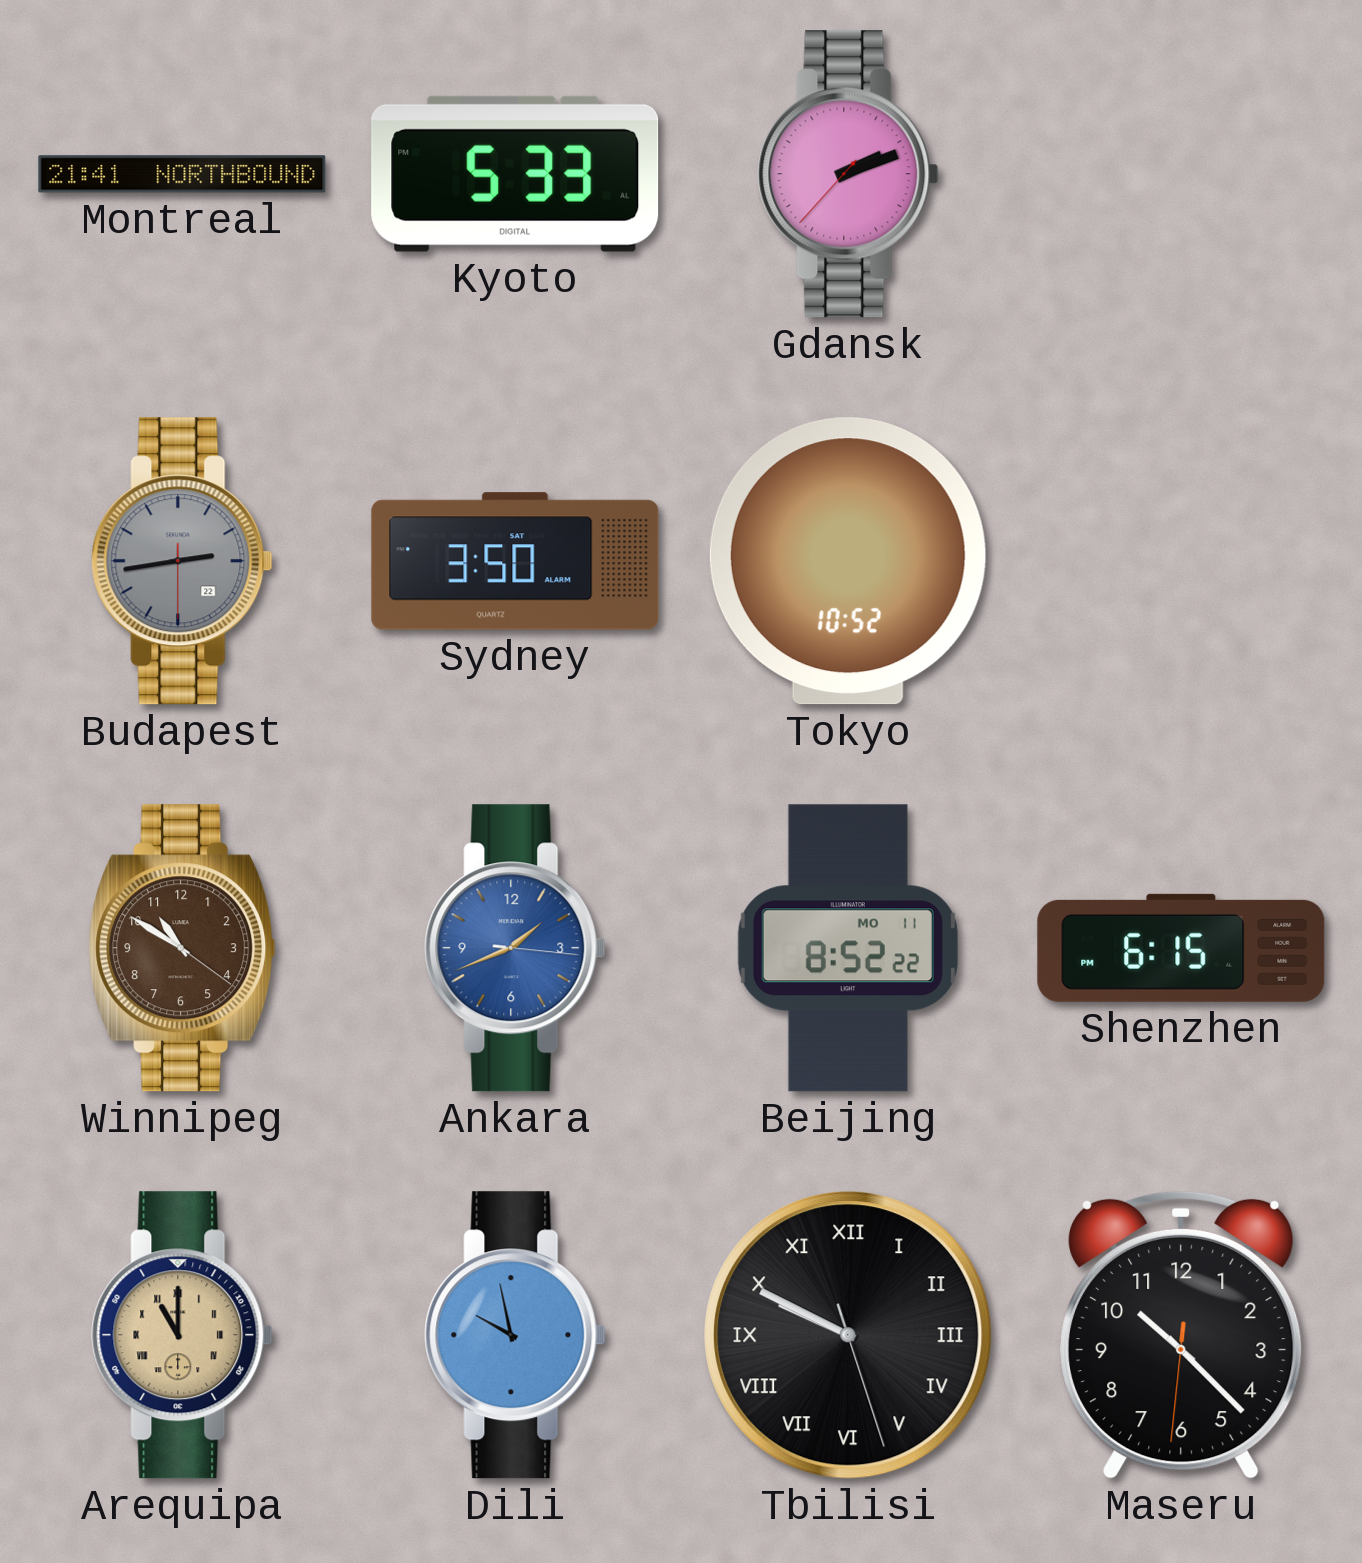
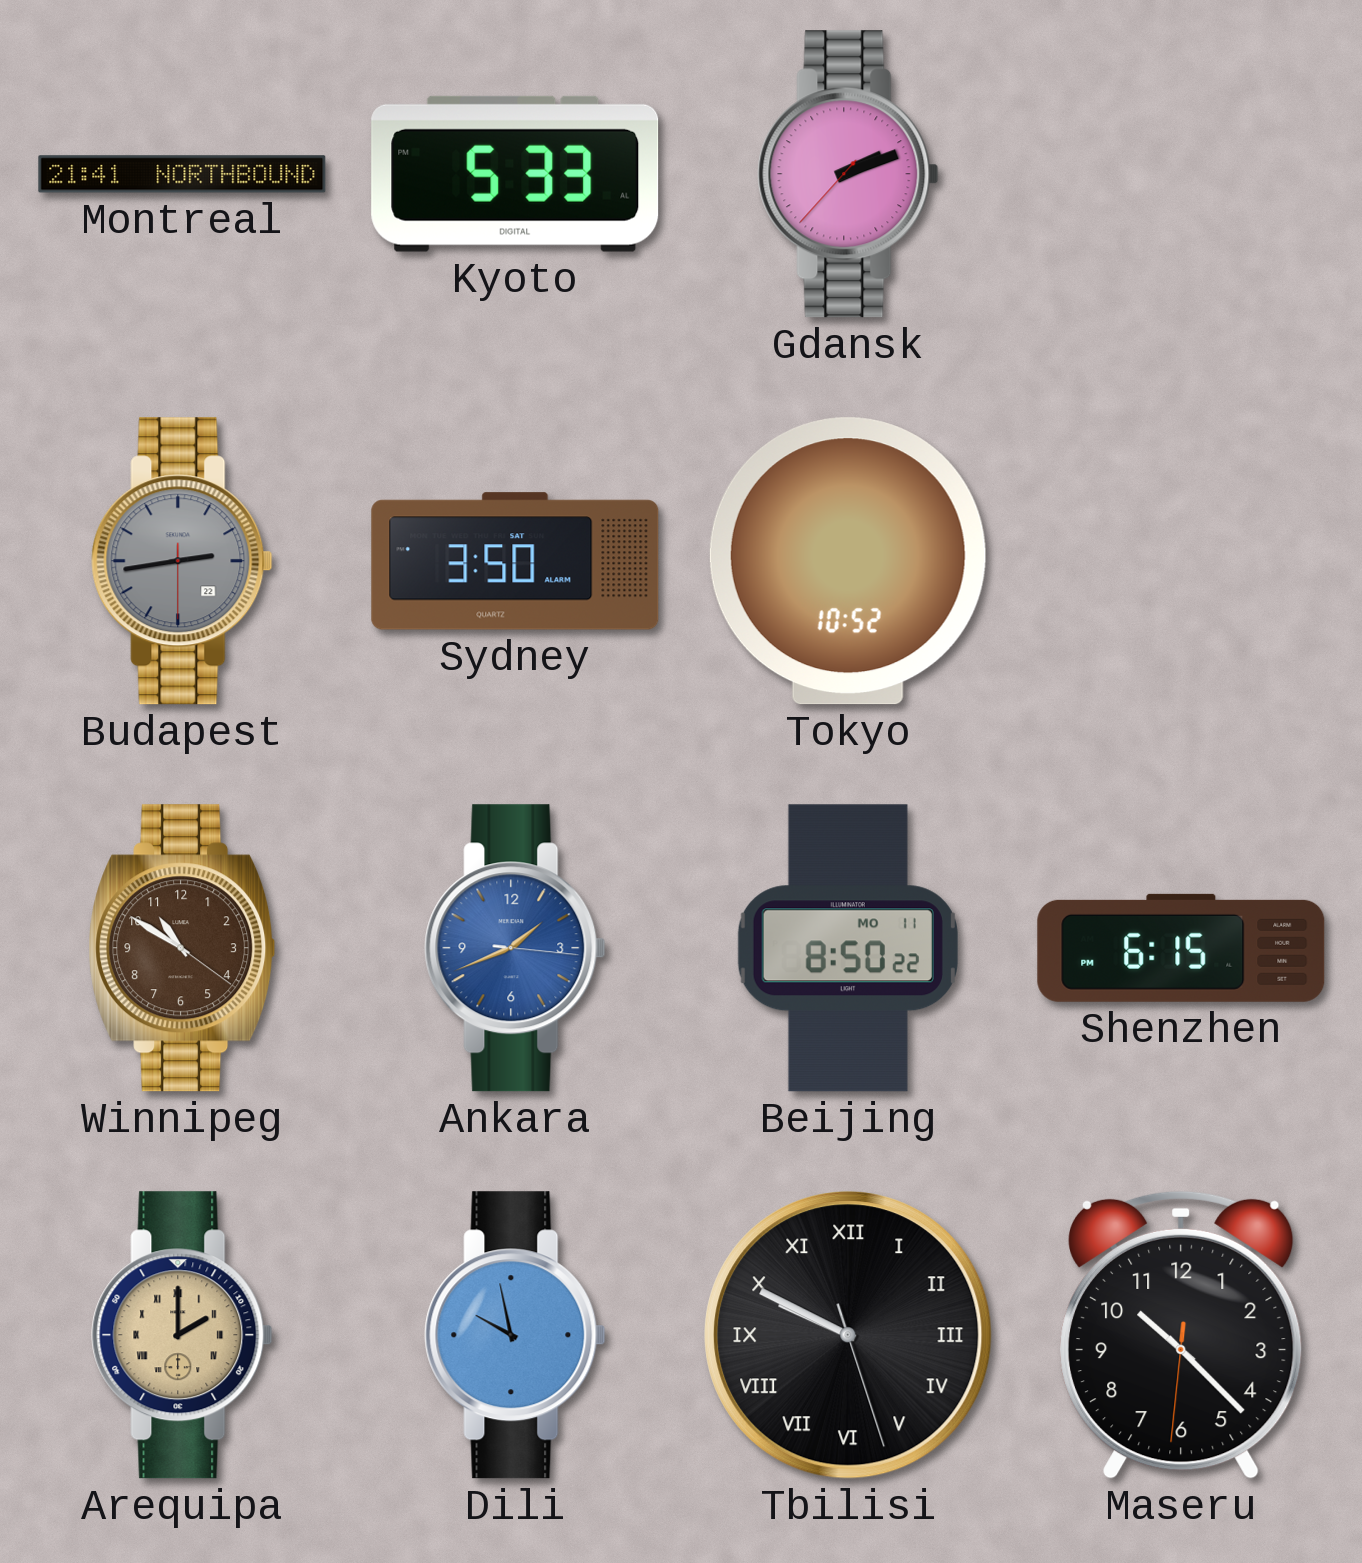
Beijing: 8:52 -> 8:50 (848, 948)
Arequipa: 11:00 -> 2:00 (182, 1335)
